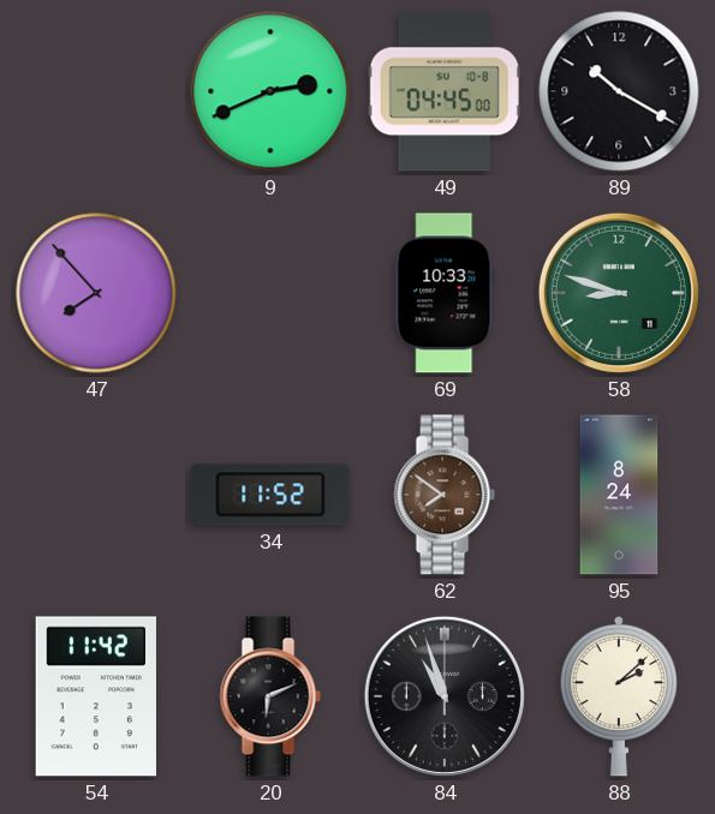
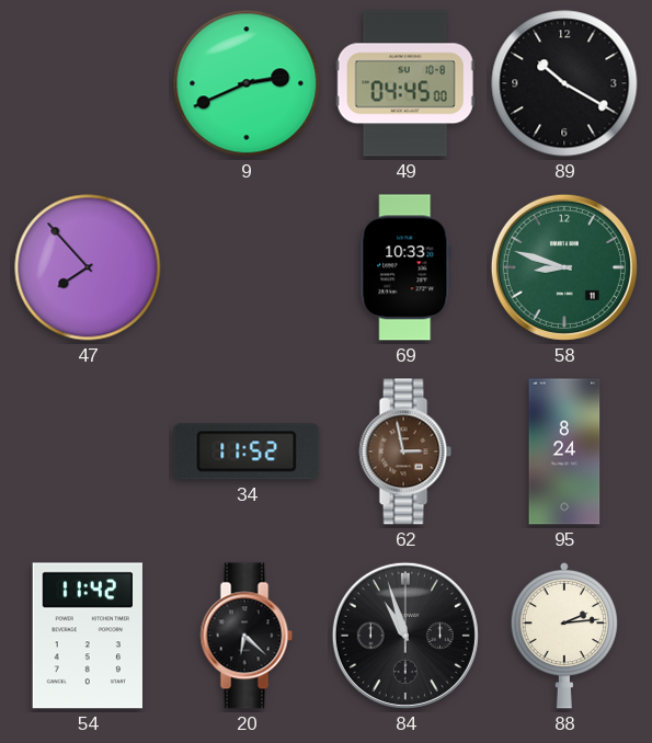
62: 7:51 -> 2:58 (405, 451)
20: 6:11 -> 6:22 (247, 636)
88: 2:08 -> 2:14 (564, 636)
